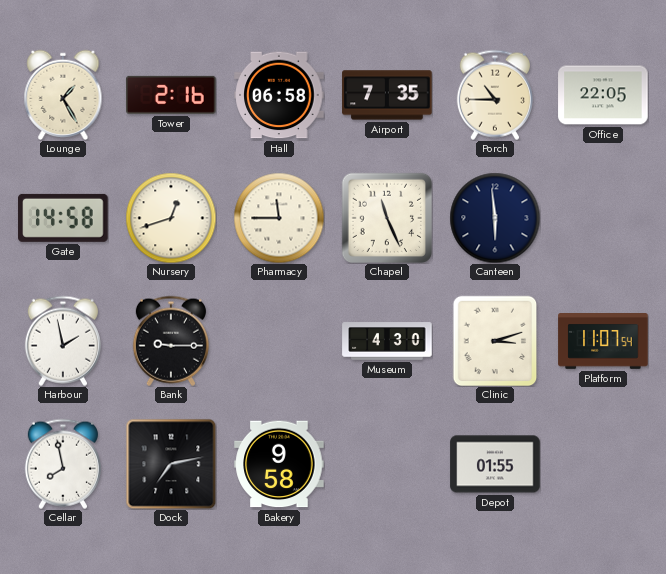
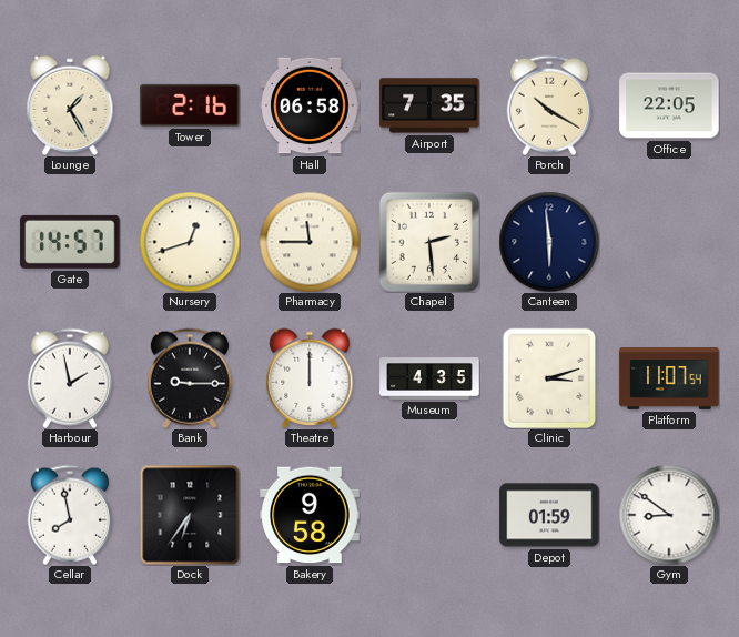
Porch: 10:45 -> 10:20 (549, 105)
Gate: 14:58 -> 14:57 (70, 242)
Chapel: 11:26 -> 2:29 (428, 241)
Theatre: none -> 12:00 (310, 377)
Museum: 4:30 -> 4:35 (429, 378)
Dock: 7:13 -> 6:36 (190, 515)
Depot: 01:55 -> 01:59 (549, 515)
Gym: none -> 8:51 (669, 515)
